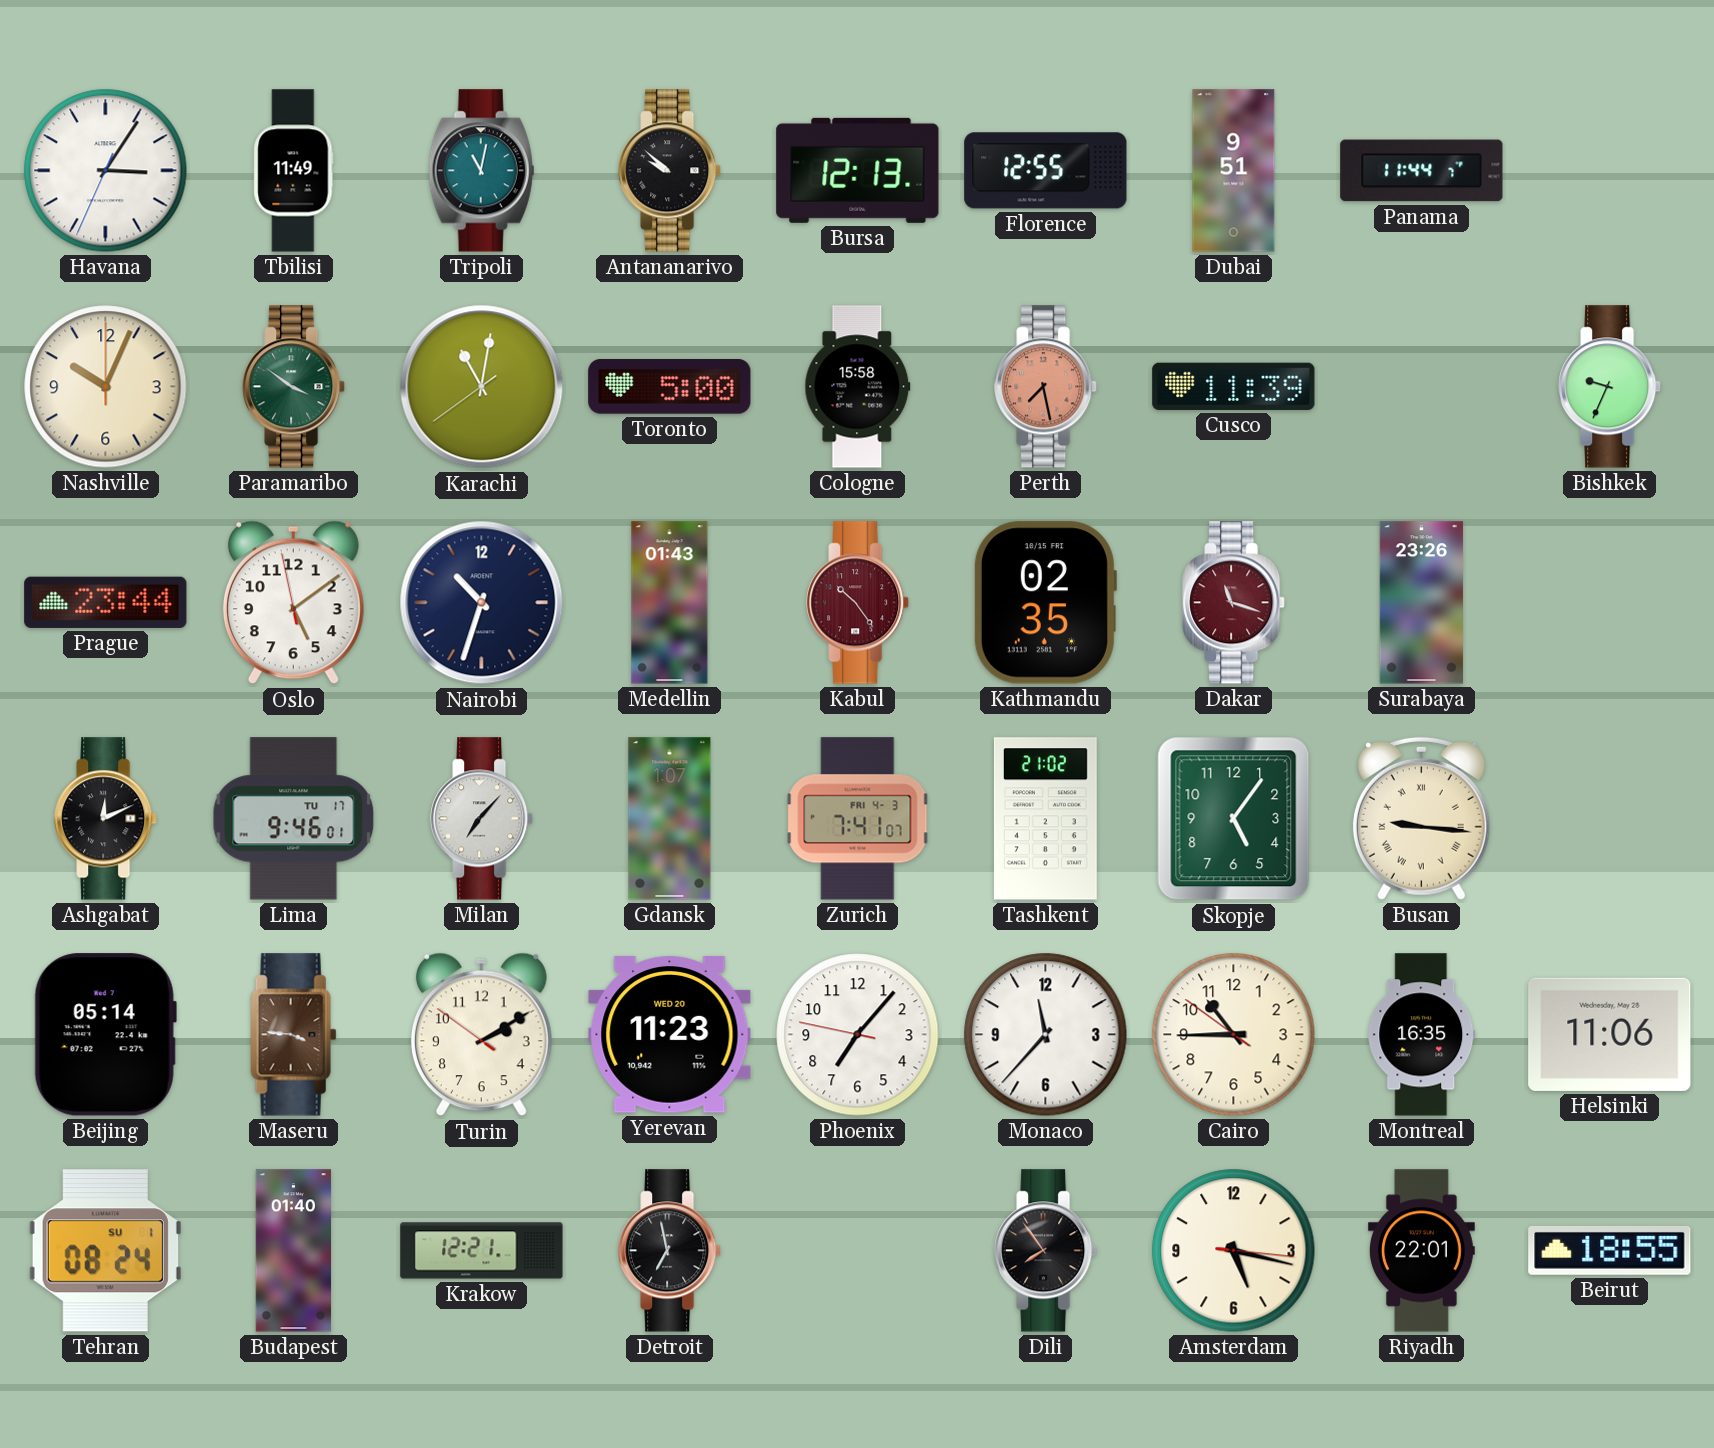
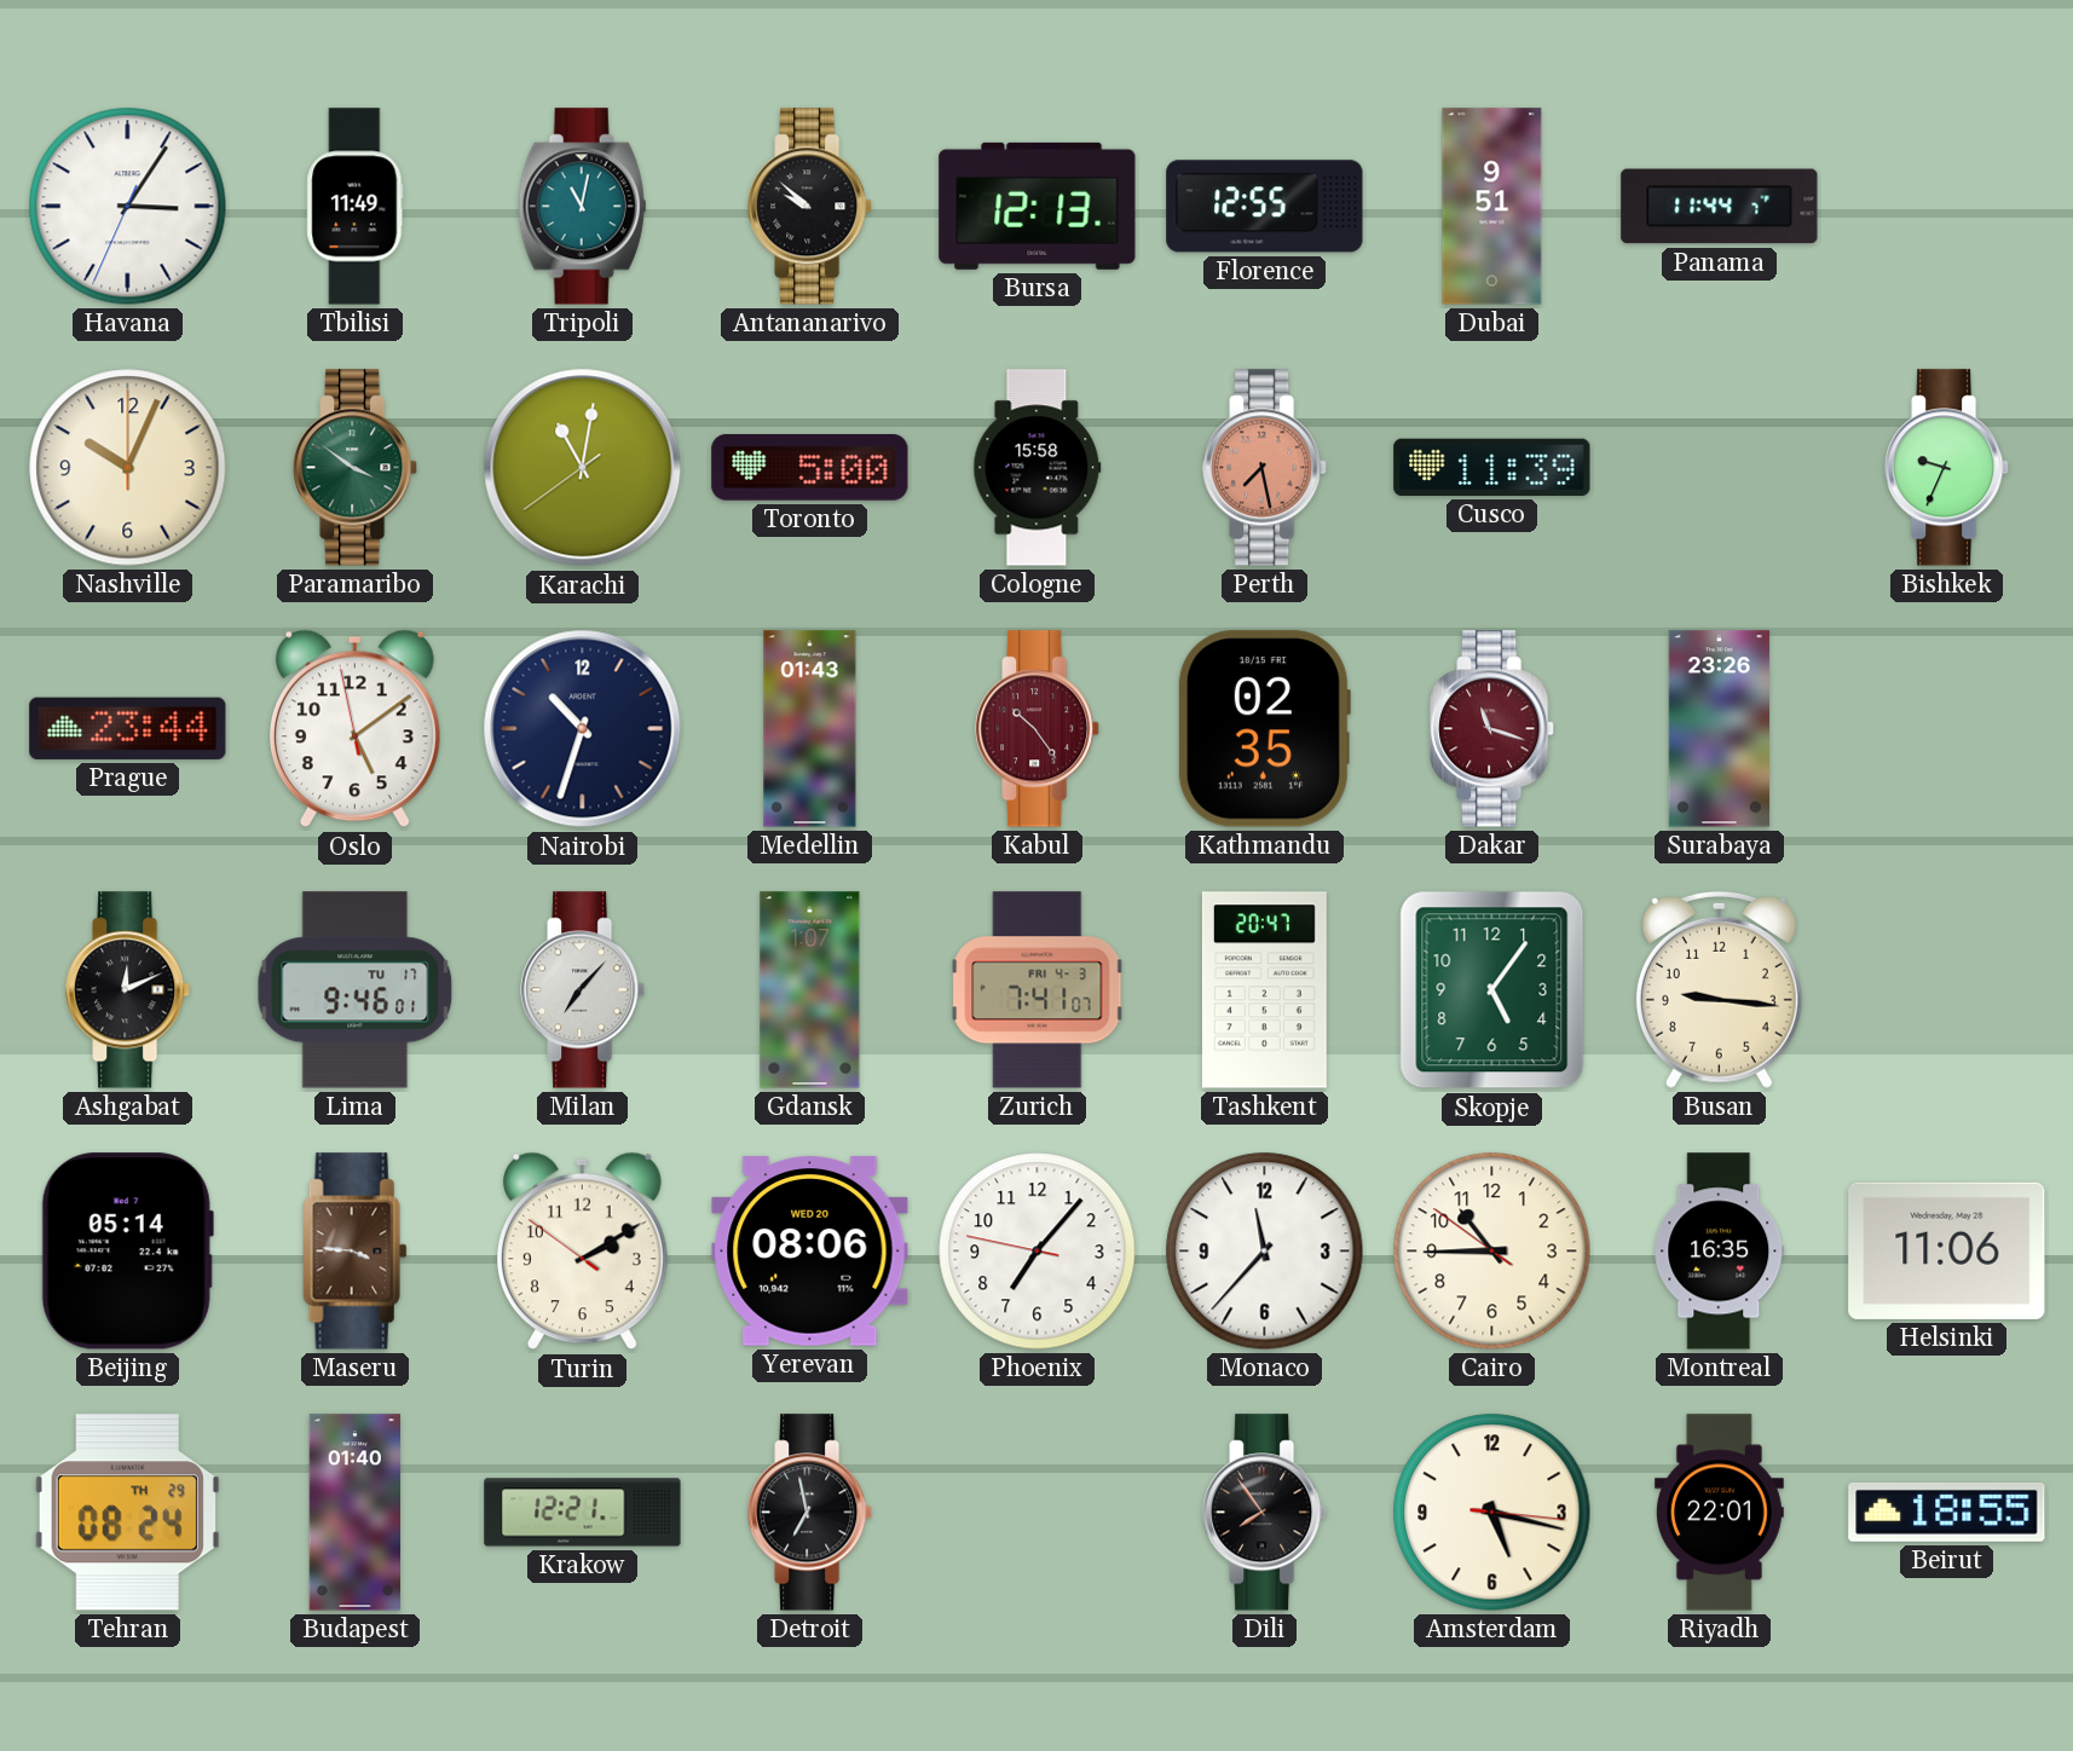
Tashkent: 21:02 -> 20:47 (1264, 990)
Busan numerals: Roman -> Arabic (1719, 989)
Yerevan: 11:23 -> 08:06 (810, 1252)
Tehran date: SU 1 -> TH 29 (127, 1513)
